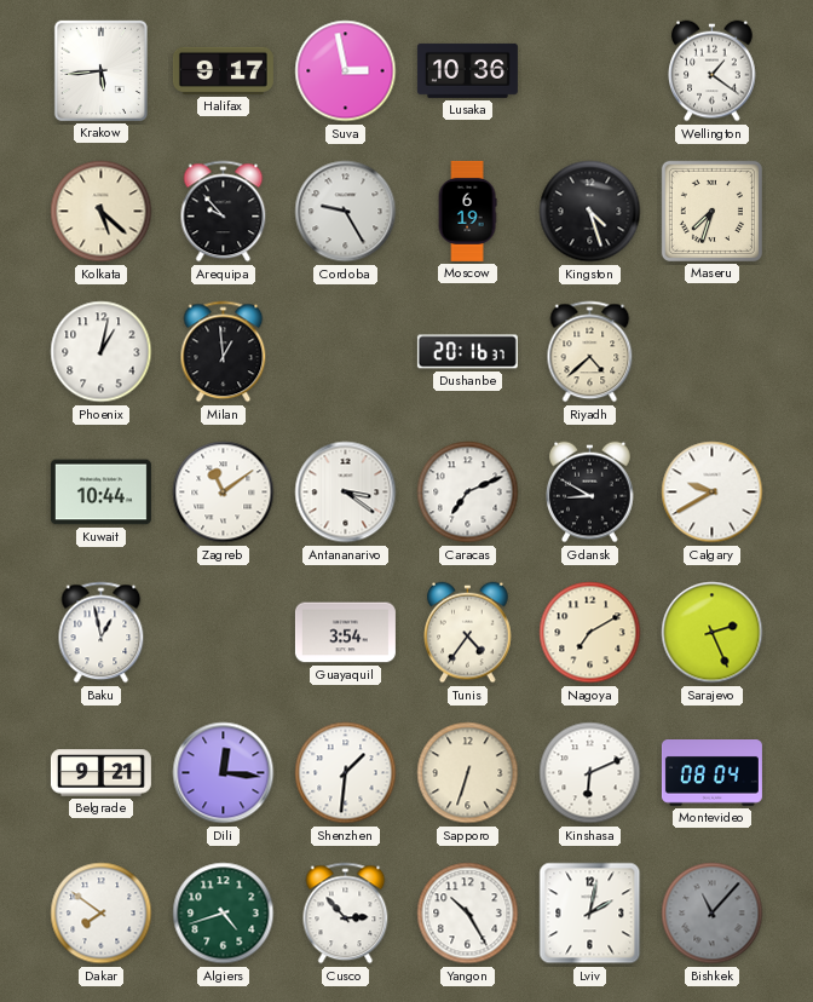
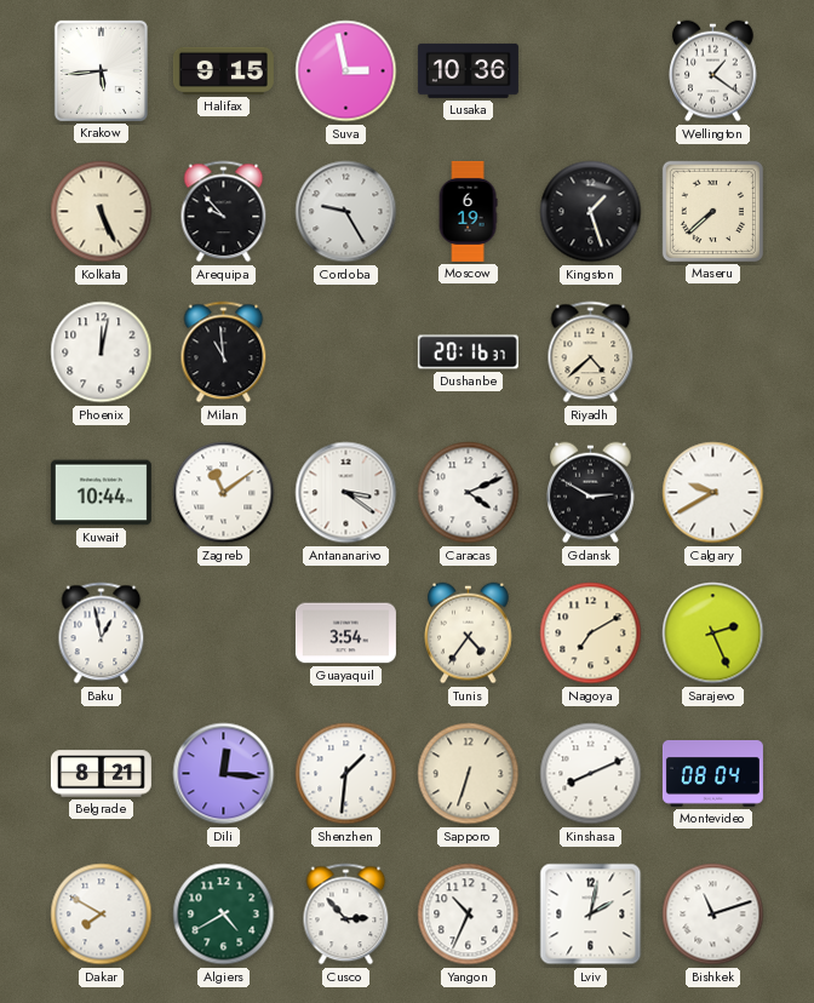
Halifax: 9:17 -> 9:15 (223, 70)
Kolkata: 5:22 -> 5:26 (102, 212)
Kingston: 4:27 -> 1:27 (591, 212)
Maseru: 7:33 -> 7:38 (712, 211)
Phoenix: 1:02 -> 12:02 (102, 353)
Milan: 12:59 -> 10:59 (224, 353)
Caracas: 7:11 -> 4:11 (469, 493)
Gdansk: 8:50 -> 2:50 (591, 493)
Belgrade: 9:21 -> 8:21 (101, 774)
Kinshasa: 6:11 -> 8:11 (591, 774)
Dakar: 7:51 -> 7:50 (102, 915)
Algiers: 4:42 -> 4:40 (224, 915)
Yangon: 10:25 -> 10:34 (469, 915)
Bishkek: 11:07 -> 11:12 (713, 915)
Bishkek dial: grey -> white (713, 915)
